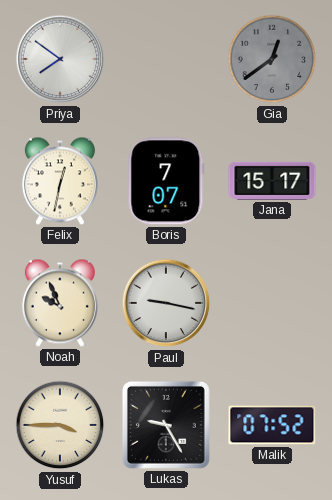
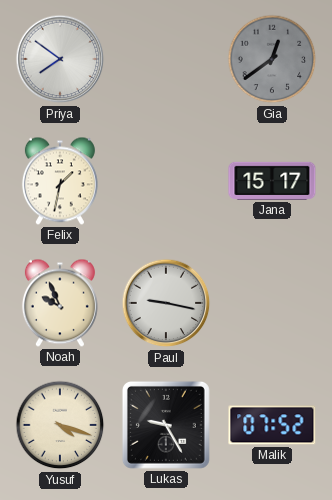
Felix: 12:32 -> 1:32 (60, 181)
Boris: 7:07 -> none (166, 181)
Yusuf: 3:45 -> 4:18 (60, 425)
